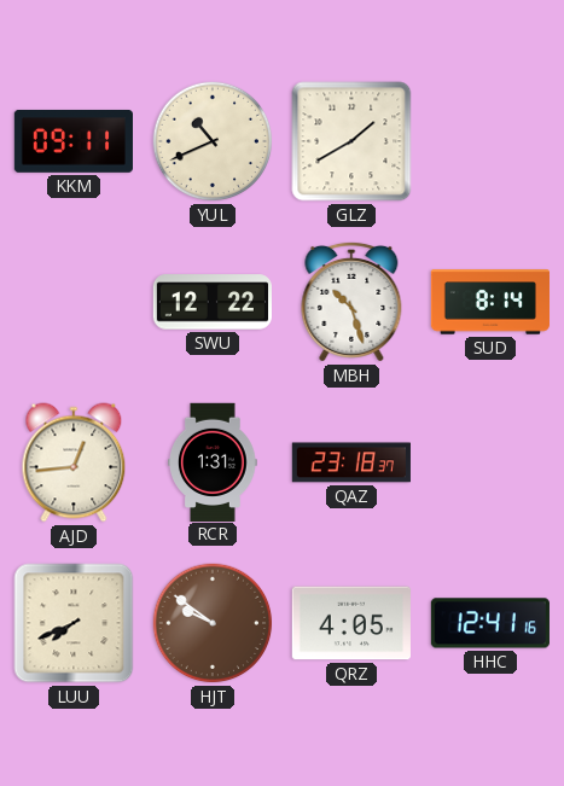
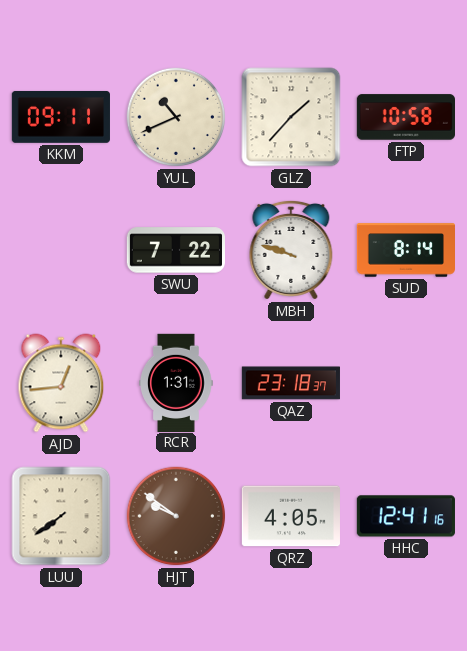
GLZ: 1:40 -> 1:37 (291, 117)
FTP: none -> 10:58 (405, 117)
SWU: 12:22 -> 7:22 (175, 250)
MBH: 10:27 -> 9:48 (291, 250)
LUU: 7:41 -> 7:39 (61, 516)
